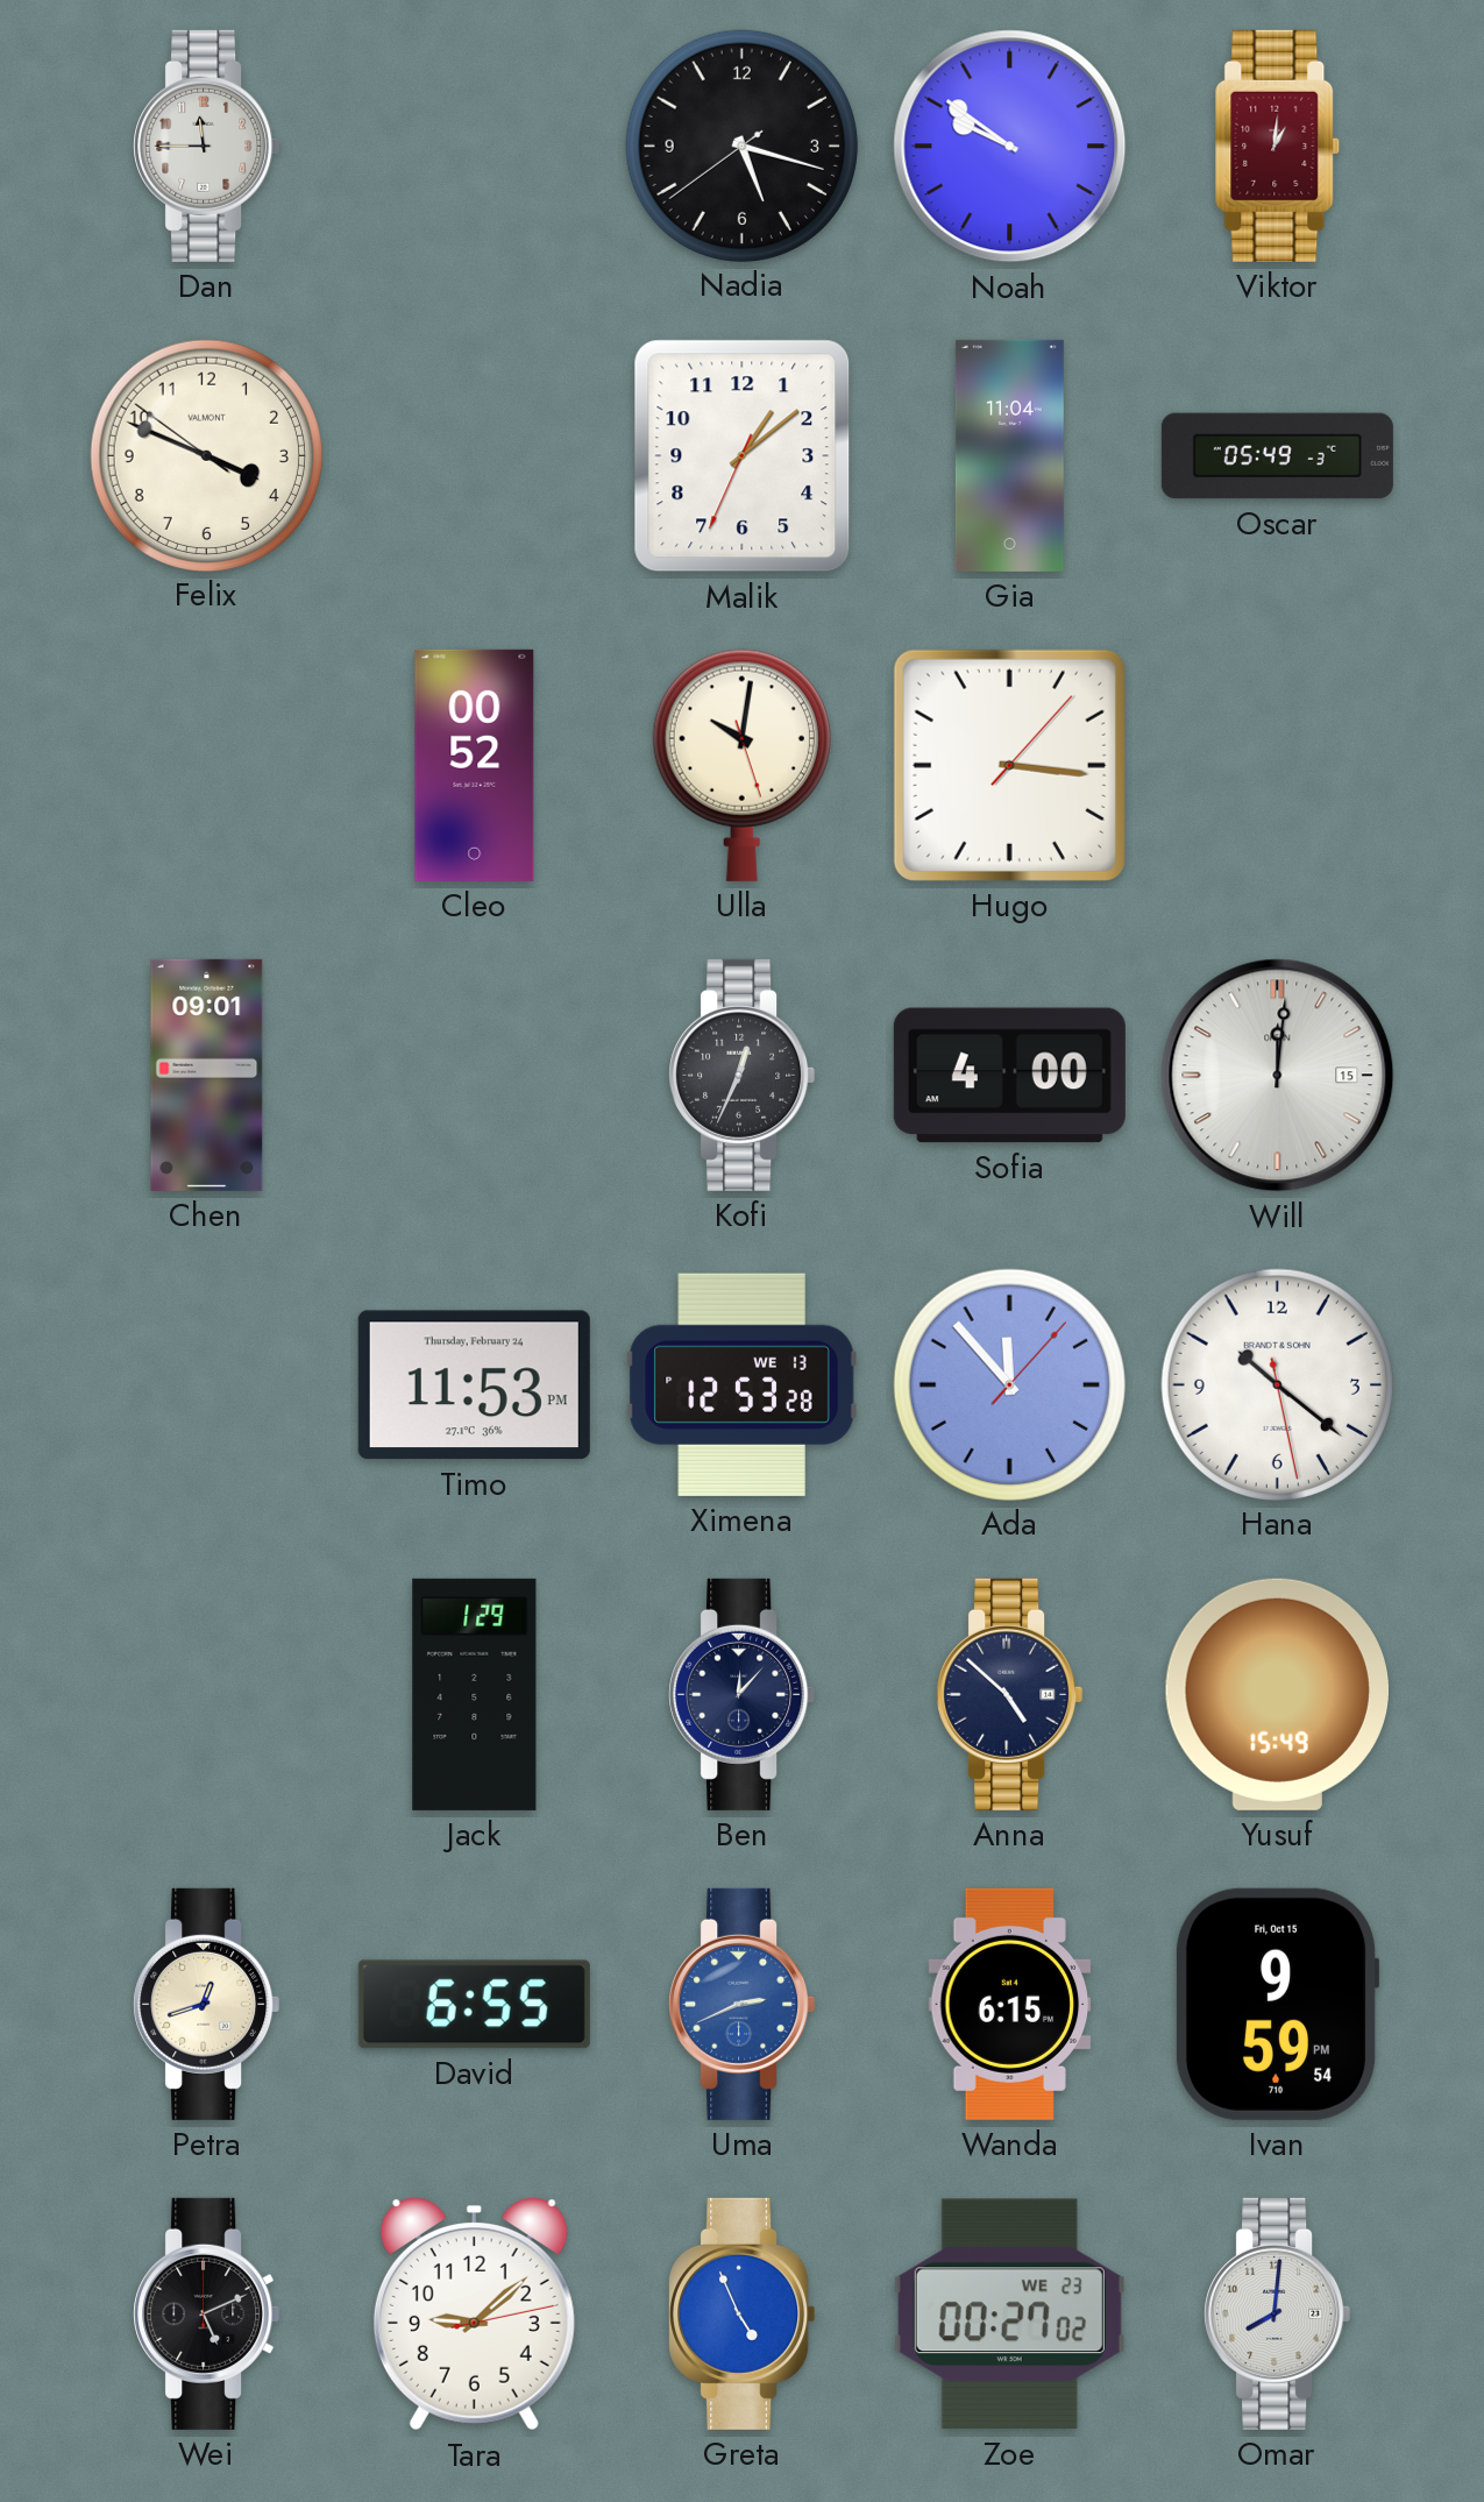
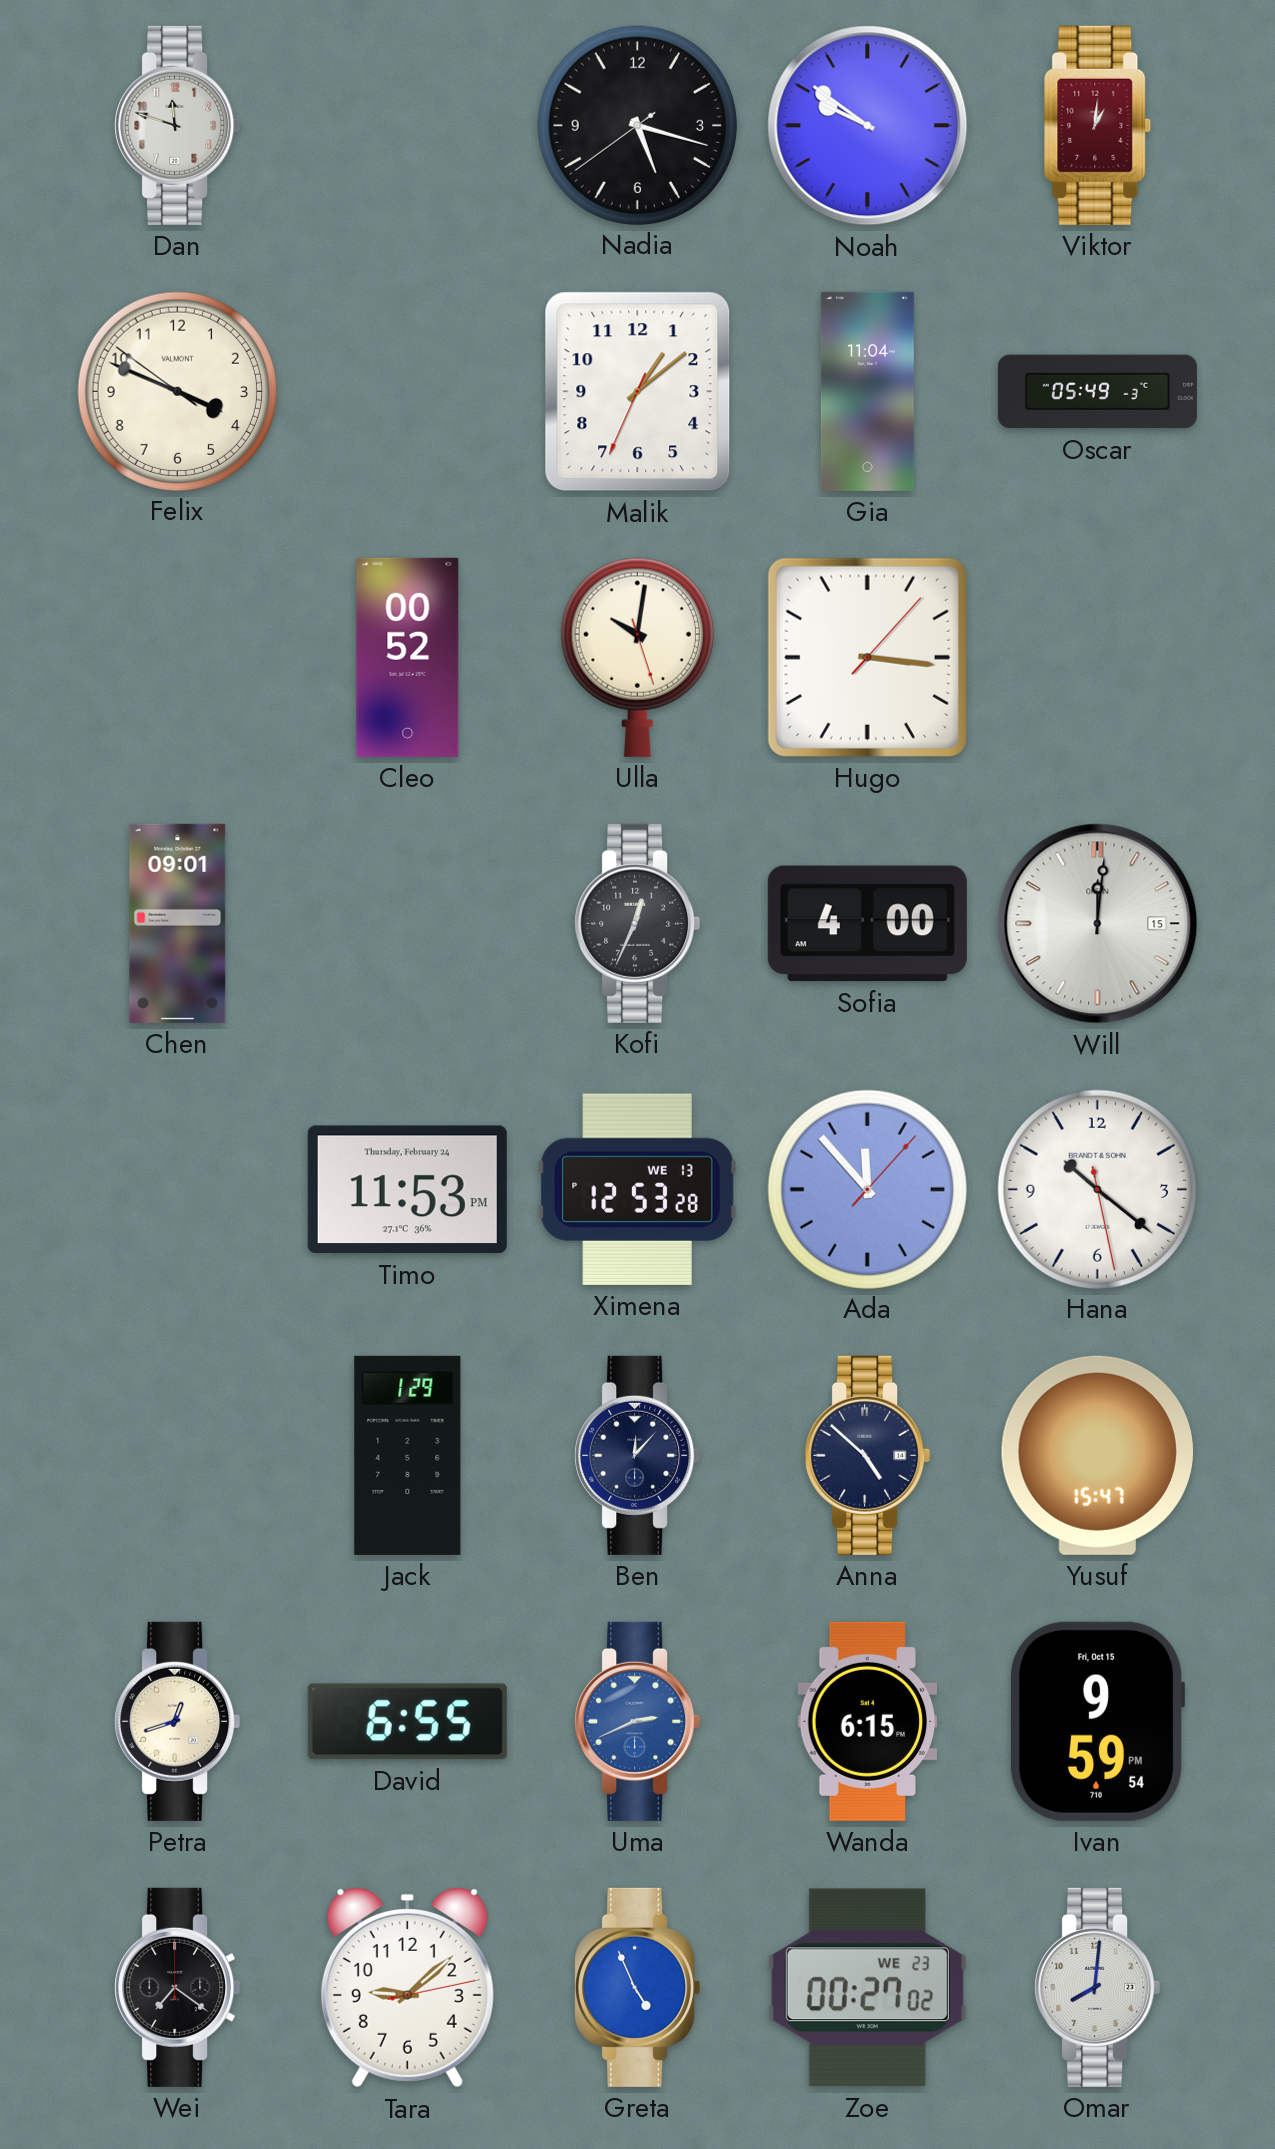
Dan: 11:45 -> 11:48 (178, 125)
Yusuf: 15:49 -> 15:47 (1097, 1455)
Wei: 5:11 -> 7:21 (178, 1987)
